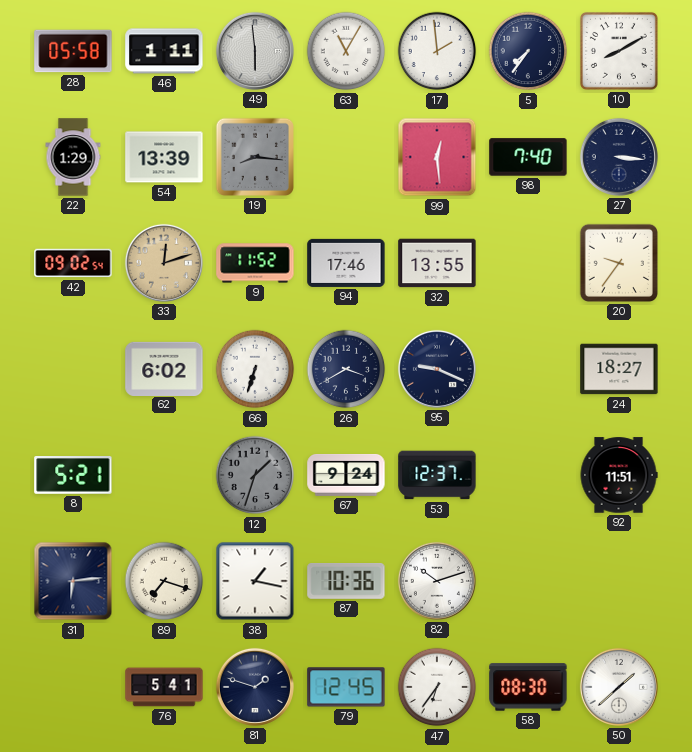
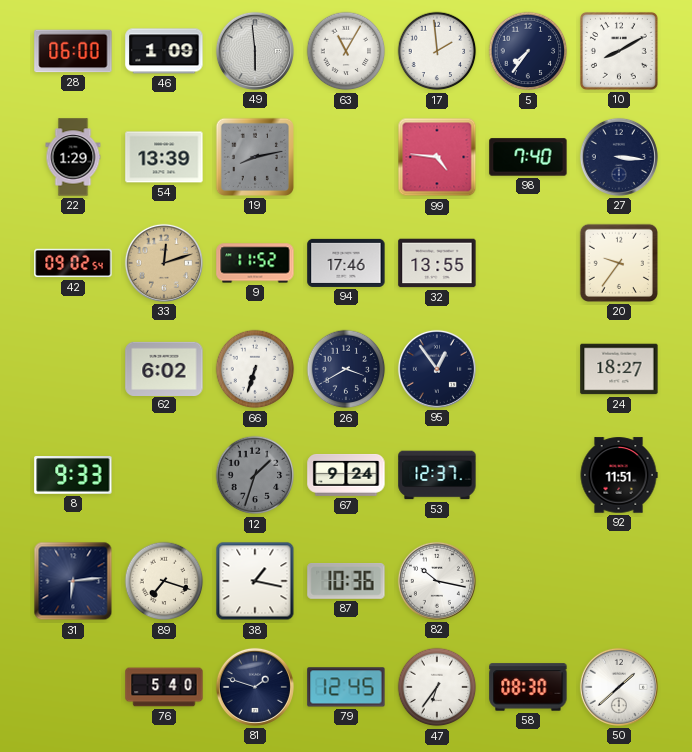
28: 05:58 -> 06:00 (73, 51)
46: 1:11 -> 1:09 (164, 51)
19: 8:16 -> 8:13 (255, 157)
99: 12:29 -> 4:46 (437, 157)
95: 9:19 -> 12:54 (437, 369)
8: 5:21 -> 9:33 (73, 476)
82: 10:12 -> 10:17 (437, 581)
76: 5:41 -> 5:40 (164, 687)
